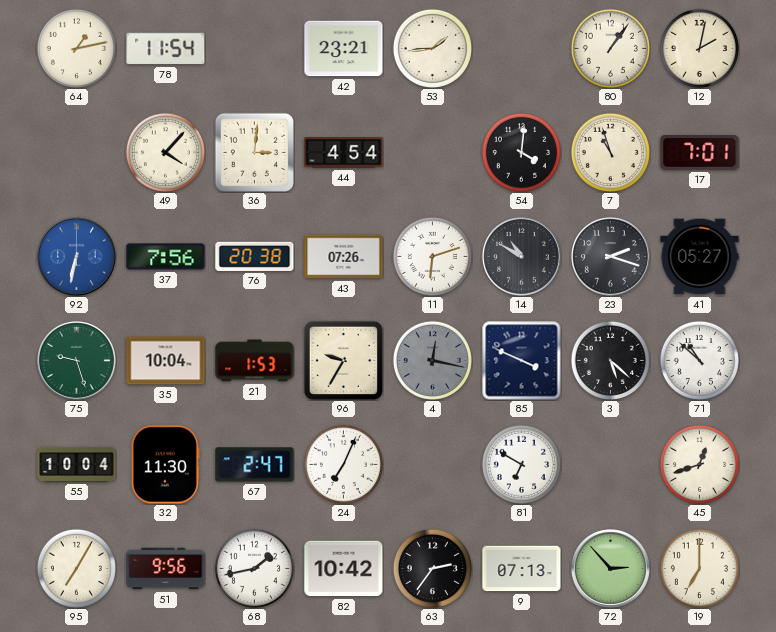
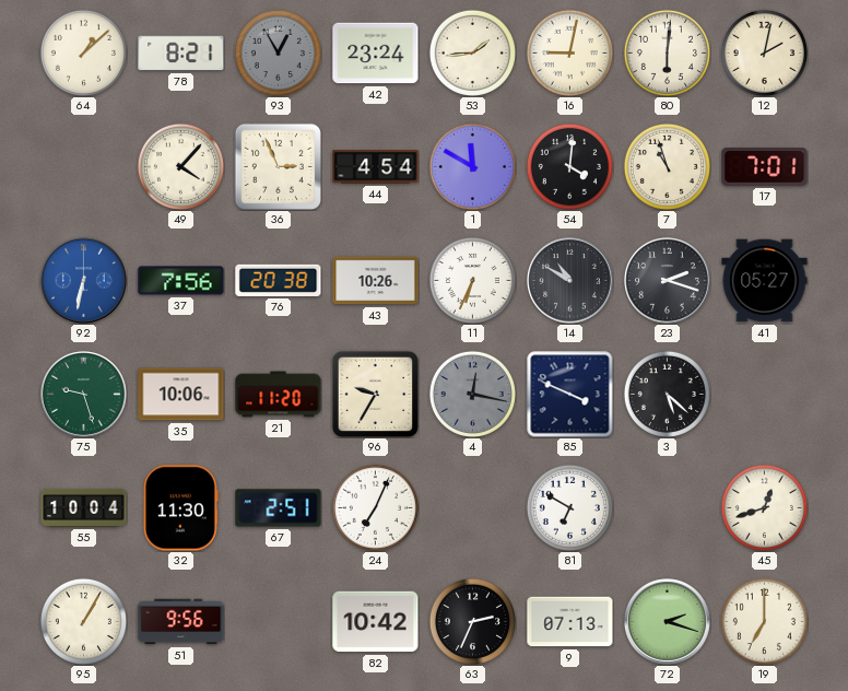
64: 1:13 -> 1:08 (83, 52)
78: 11:54 -> 8:21 (181, 54)
93: none -> 12:55 (278, 52)
42: 23:21 -> 23:24 (376, 54)
16: none -> 9:02 (569, 52)
80: 1:06 -> 6:01 (667, 52)
36: 3:01 -> 2:56 (278, 166)
1: none -> 11:50 (472, 166)
43: 07:26 -> 10:26 (376, 281)
11: 6:12 -> 6:34 (472, 280)
35: 10:04 -> 10:06 (181, 395)
21: 1:53 -> 11:20 (279, 395)
71: 10:52 -> none (699, 360)
67: 2:47 -> 2:51 (279, 508)
95: 7:05 -> 1:05 (83, 621)
68: 1:43 -> none (254, 568)
63: 2:36 -> 2:34 (472, 621)
72: 2:53 -> 2:18 (668, 622)
